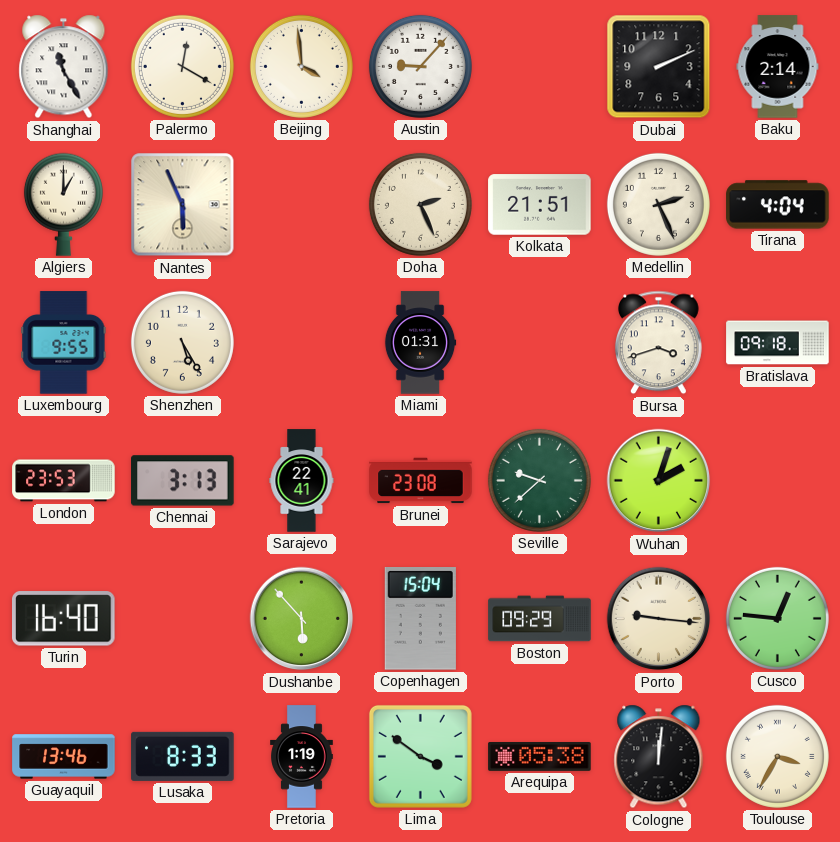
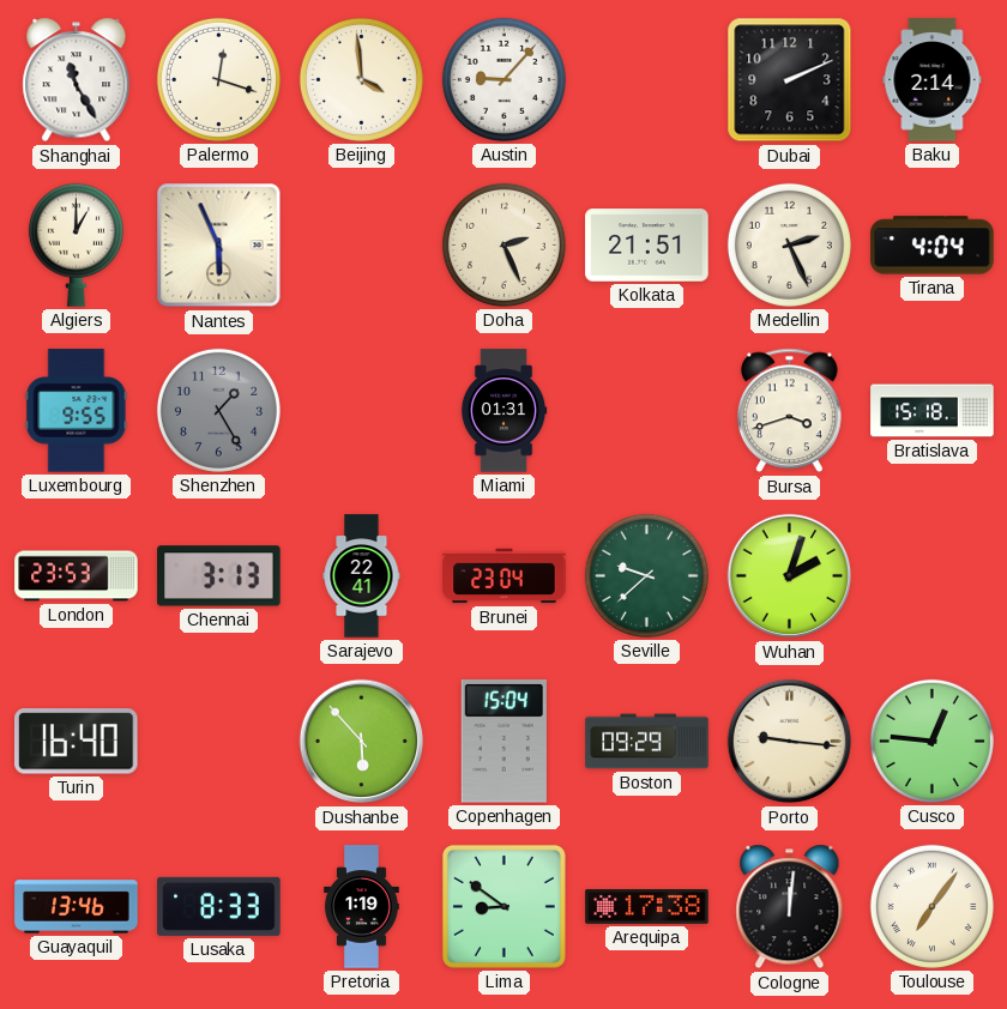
Palermo: 12:20 -> 12:18 (218, 79)
Shenzhen: 5:25 -> 1:25 (218, 410)
Shenzhen dial: cream -> grey (218, 410)
Bratislava: 09:18 -> 15:18 (933, 411)
Brunei: 23:08 -> 23:04 (505, 576)
Lima: 3:51 -> 8:51 (503, 906)
Arequipa: 05:38 -> 17:38 (647, 906)
Toulouse: 3:35 -> 7:06 (931, 906)
